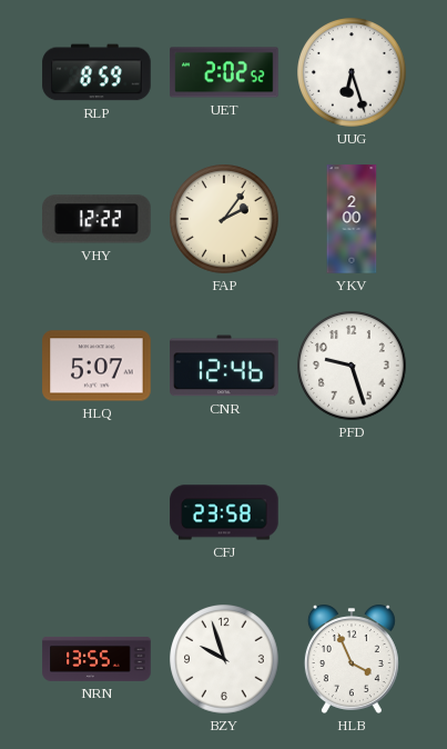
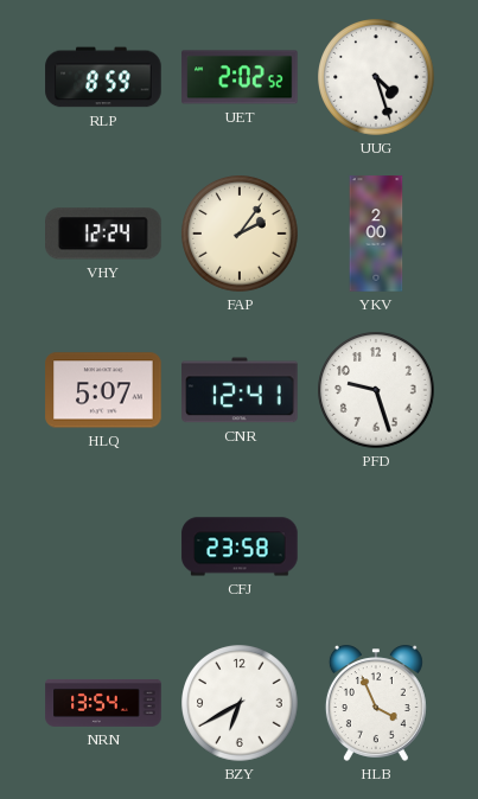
UUG: 6:27 -> 4:27 (376, 77)
VHY: 12:22 -> 12:24 (103, 234)
CNR: 12:46 -> 12:41 (240, 390)
NRN: 13:55 -> 13:54 (103, 703)
BZY: 9:57 -> 6:40 (240, 703)
